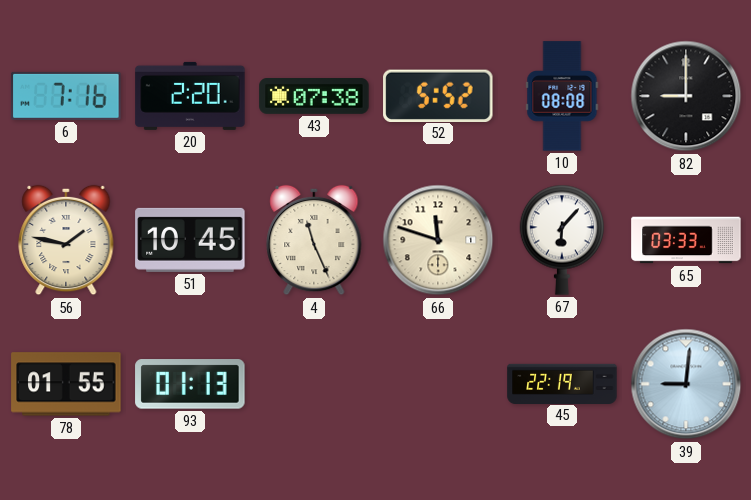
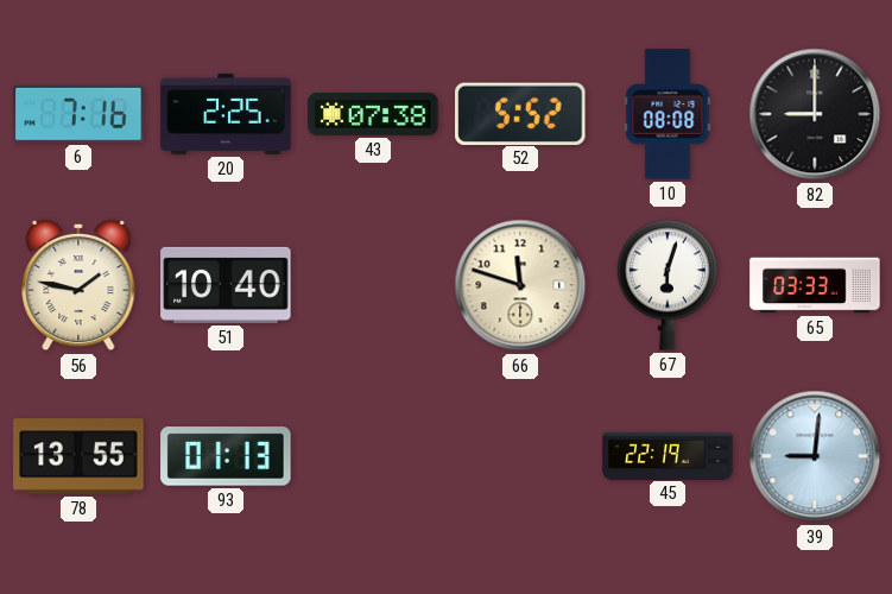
20: 2:20 -> 2:25 (226, 114)
51: 10:45 -> 10:40 (226, 285)
4: 11:26 -> none (314, 240)
67: 6:07 -> 6:03 (668, 285)
78: 01:55 -> 13:55 (78, 456)
